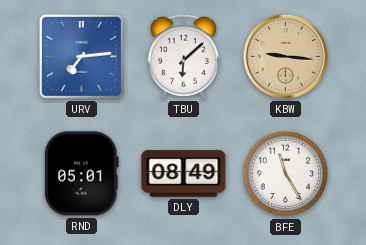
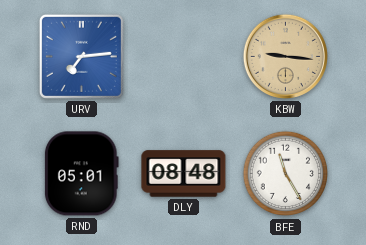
TBU: 6:08 -> none (183, 56)
DLY: 08:49 -> 08:48 (184, 174)
